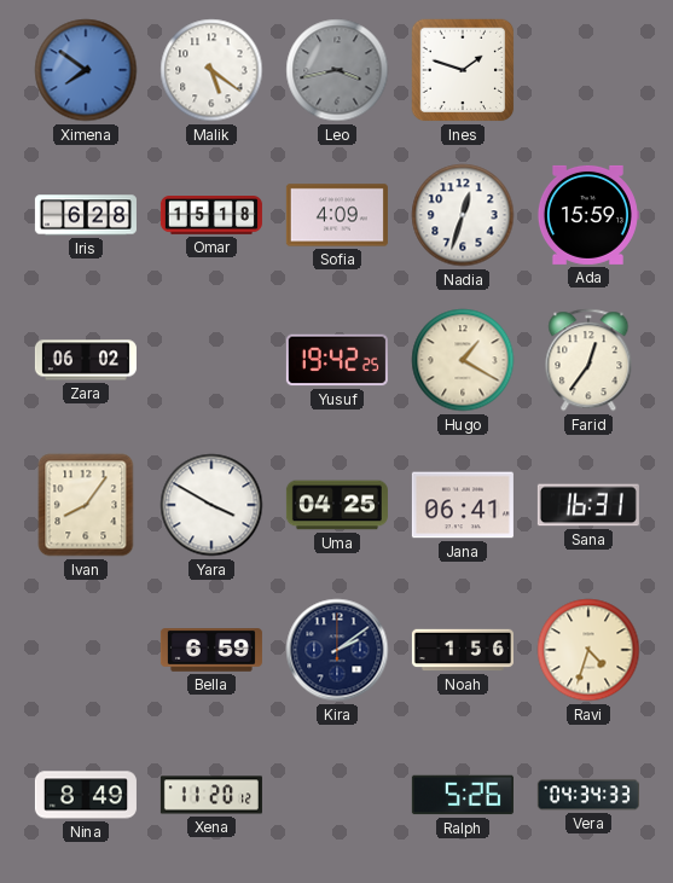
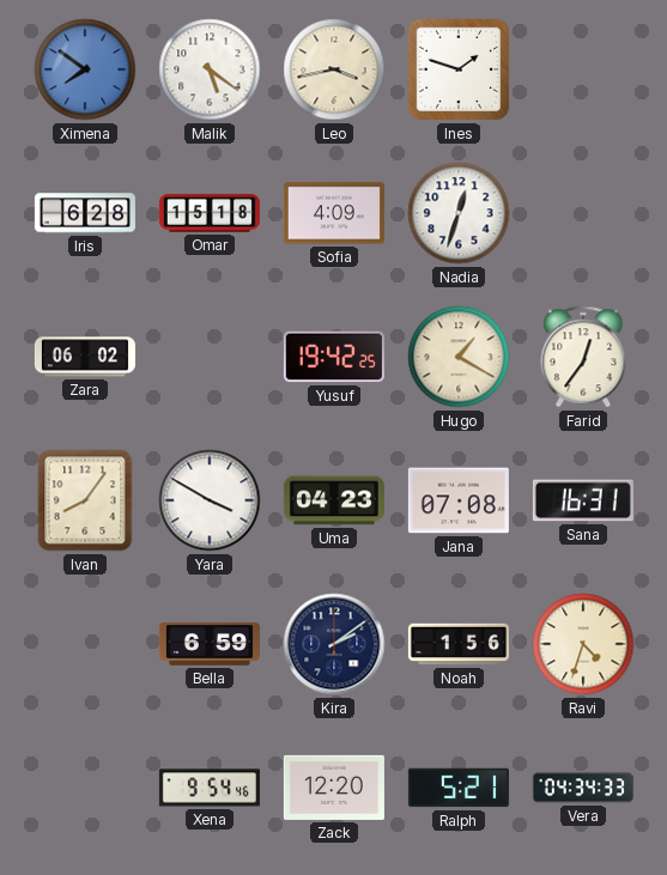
Leo dial: grey -> cream (334, 69)
Ada: 15:59 -> none (587, 215)
Uma: 04:25 -> 04:23 (334, 500)
Jana: 06:41 -> 07:08 (459, 500)
Nina: 8:49 -> none (86, 795)
Xena: 11:20 -> 9:54 (210, 788)
Zack: none -> 12:20 (334, 788)
Ralph: 5:26 -> 5:21 (459, 788)
